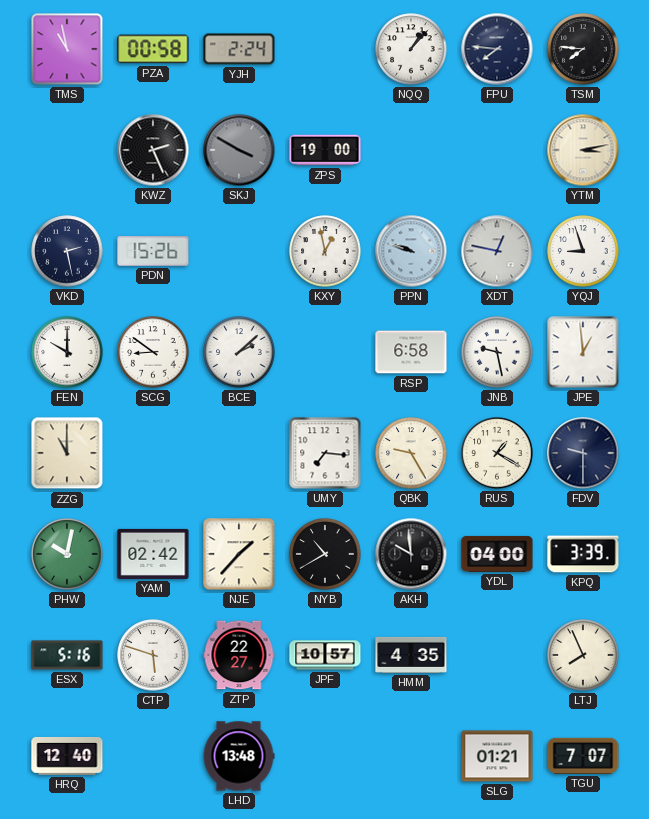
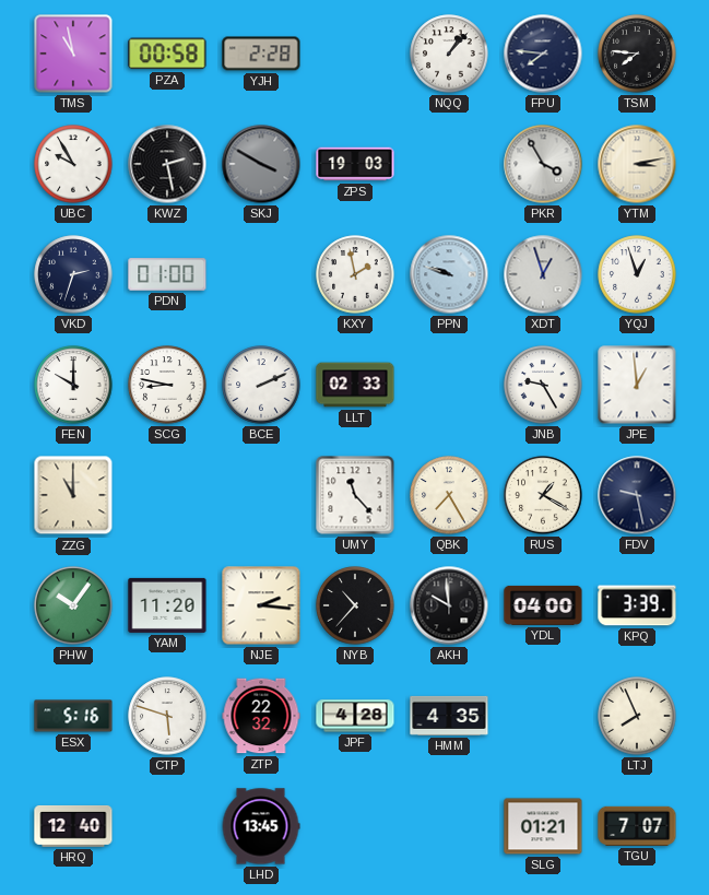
YJH: 2:24 -> 2:28 (261, 54)
UBC: none -> 9:55 (73, 164)
KWZ: 2:26 -> 2:28 (167, 164)
ZPS: 19:00 -> 19:03 (355, 164)
PKR: none -> 3:55 (543, 164)
VKD: 2:28 -> 2:33 (73, 274)
PDN: 15:26 -> 01:00 (167, 274)
KXY: 12:58 -> 1:58 (355, 274)
XDT: 12:47 -> 12:57 (543, 274)
YQJ: 8:57 -> 12:57 (637, 274)
SCG: 8:51 -> 8:47 (167, 385)
BCE: 2:08 -> 2:11 (261, 385)
LLT: none -> 02:33 (355, 385)
RSP: 6:58 -> none (411, 352)
JNB: 9:28 -> 9:25 (543, 385)
UMY: 7:16 -> 11:23 (355, 495)
QBK: 9:25 -> 7:25 (449, 495)
FDV: 9:30 -> 9:28 (637, 495)
PHW: 10:02 -> 10:06 (73, 605)
YAM: 02:42 -> 11:20 (167, 605)
NJE: 1:37 -> 2:16 (261, 605)
NYB: 10:40 -> 10:37 (355, 605)
ZTP: 22:27 -> 22:32 (261, 716)
JPF: 10:57 -> 4:28 (355, 716)
LHD: 13:48 -> 13:45 (261, 826)
